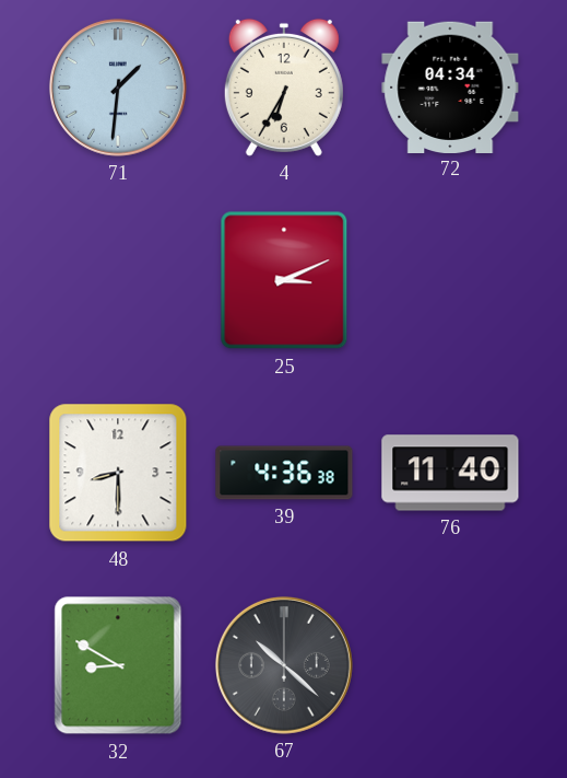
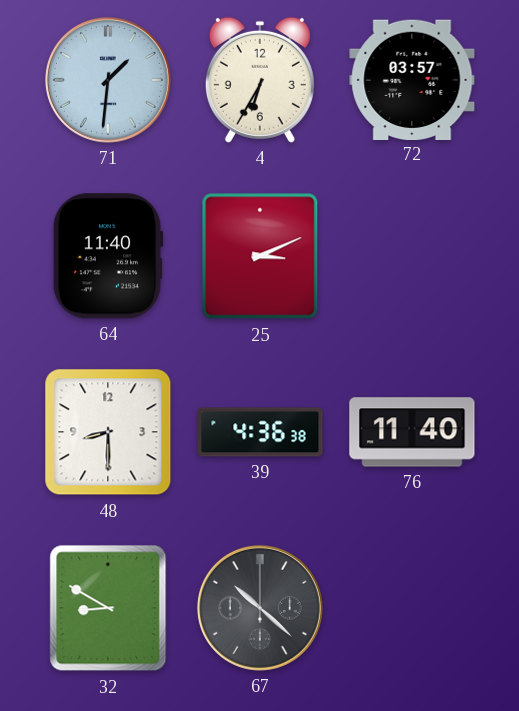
72: 04:34 -> 03:57 (412, 79)
64: none -> 11:40 (108, 256)
